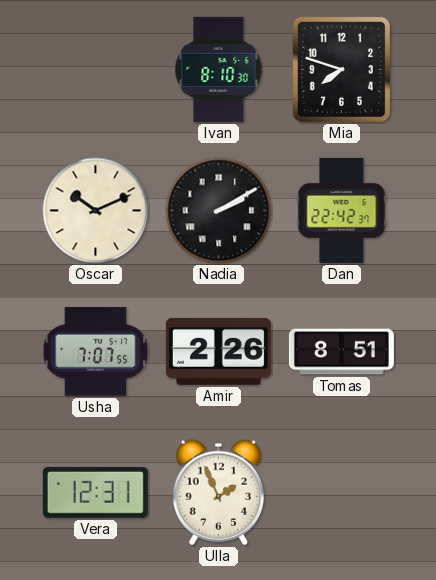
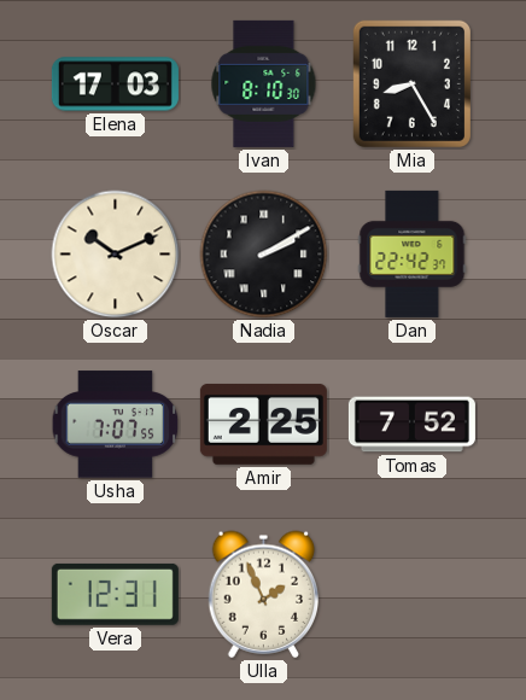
Elena: none -> 17:03 (115, 84)
Mia: 7:48 -> 8:25 (411, 83)
Amir: 2:26 -> 2:25 (263, 424)
Tomas: 8:51 -> 7:52 (411, 425)
